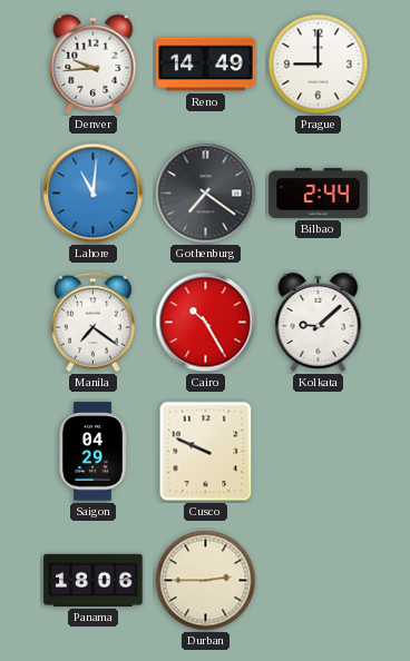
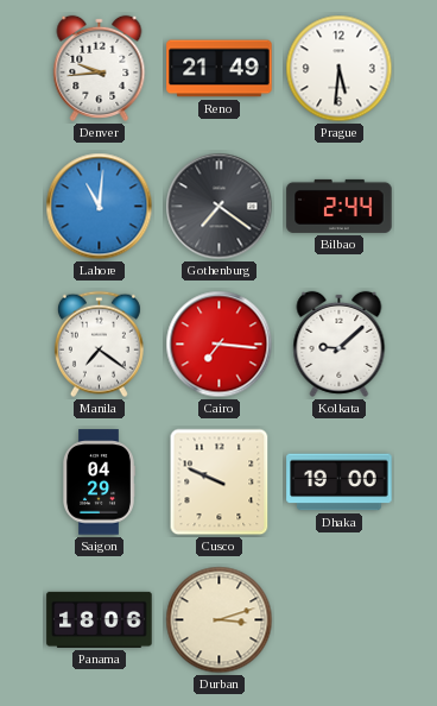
Reno: 14:49 -> 21:49 (220, 69)
Prague: 9:00 -> 5:31 (340, 69)
Cairo: 10:25 -> 7:16 (220, 345)
Dhaka: none -> 19:00 (340, 483)
Durban: 2:45 -> 3:12 (220, 620)
